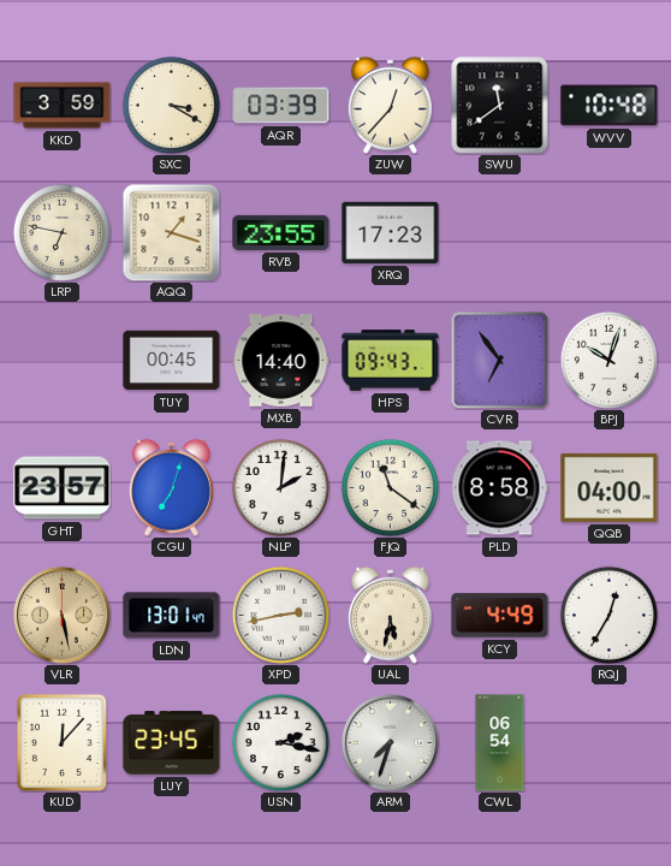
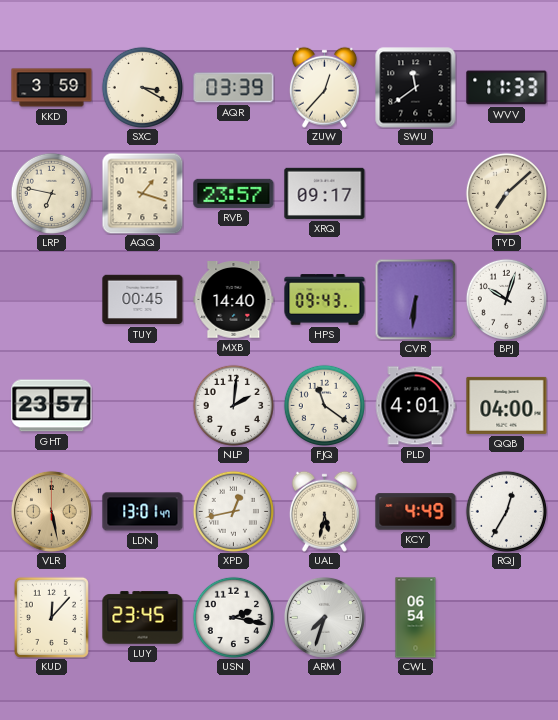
WVV: 10:48 -> 11:33 (507, 88)
RVB: 23:55 -> 23:57 (234, 193)
XRQ: 17:23 -> 09:17 (325, 193)
TYD: none -> 7:08 (506, 193)
CVR: 6:54 -> 6:31 (415, 299)
CGU: 7:03 -> none (171, 487)
PLD: 8:58 -> 4:01 (415, 406)
XPD: 2:43 -> 12:43 (233, 511)
